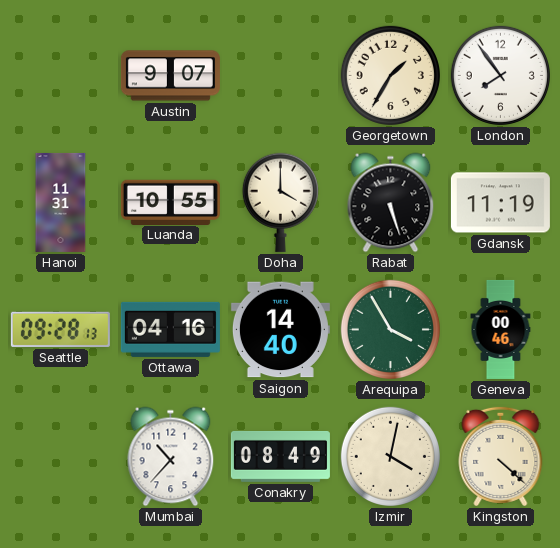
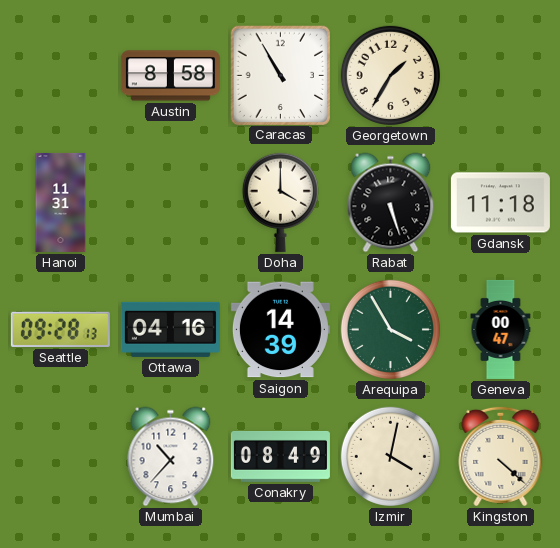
Austin: 9:07 -> 8:58 (170, 76)
Caracas: none -> 10:55 (280, 75)
London: 7:54 -> none (500, 75)
Luanda: 10:55 -> none (170, 202)
Gdansk: 11:19 -> 11:18 (500, 203)
Saigon: 14:40 -> 14:39 (280, 330)
Geneva: 00:46 -> 00:47 (501, 329)
